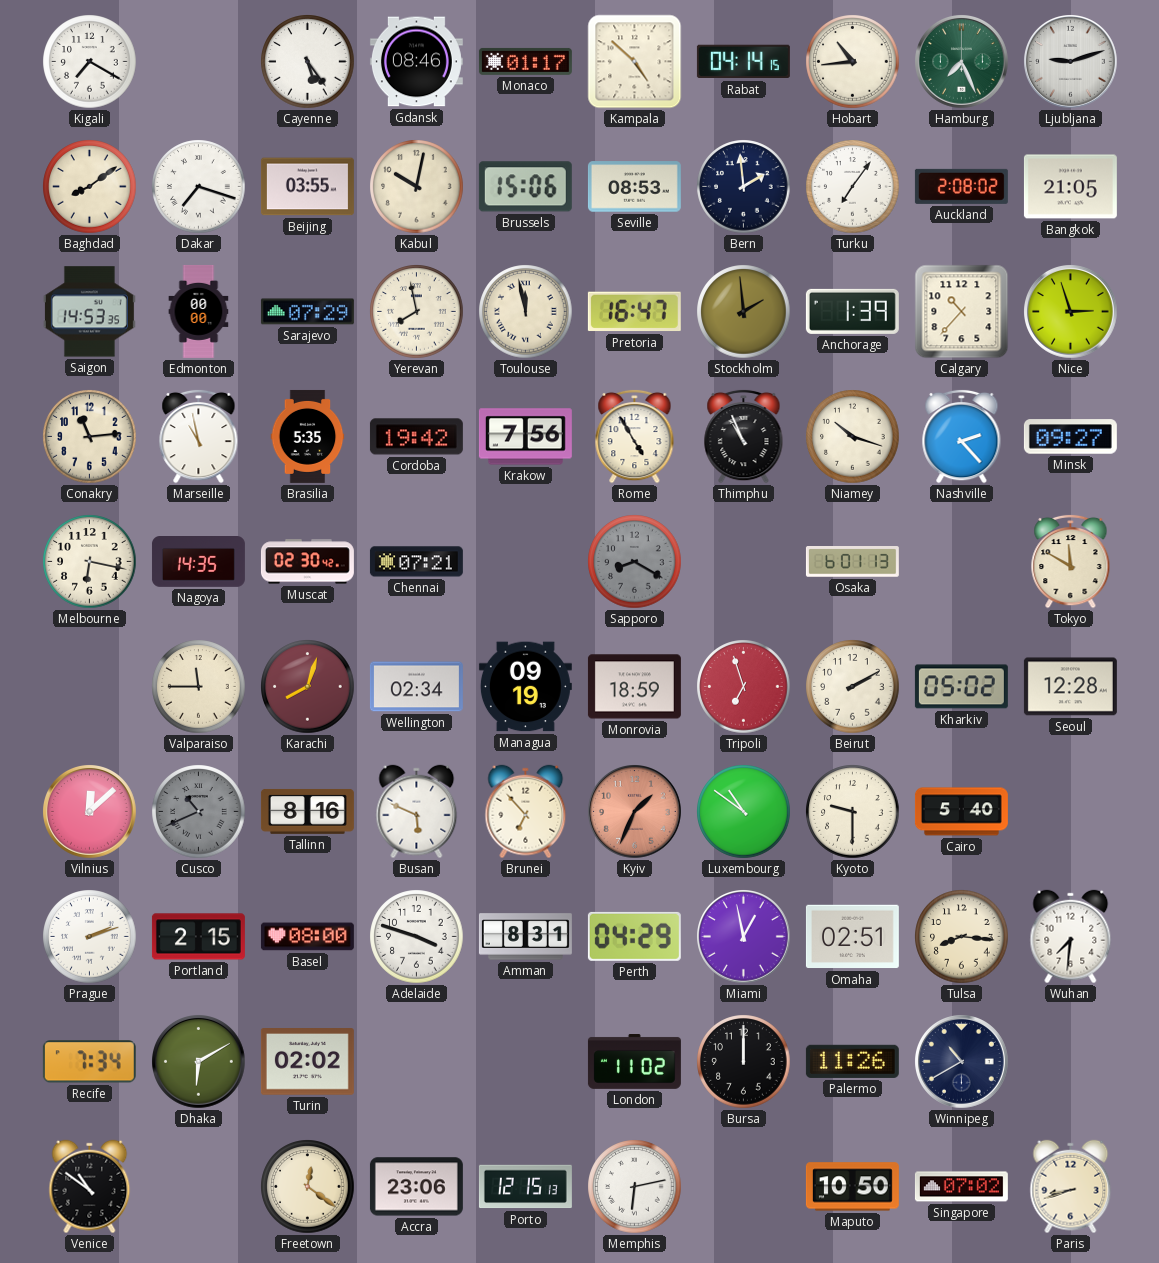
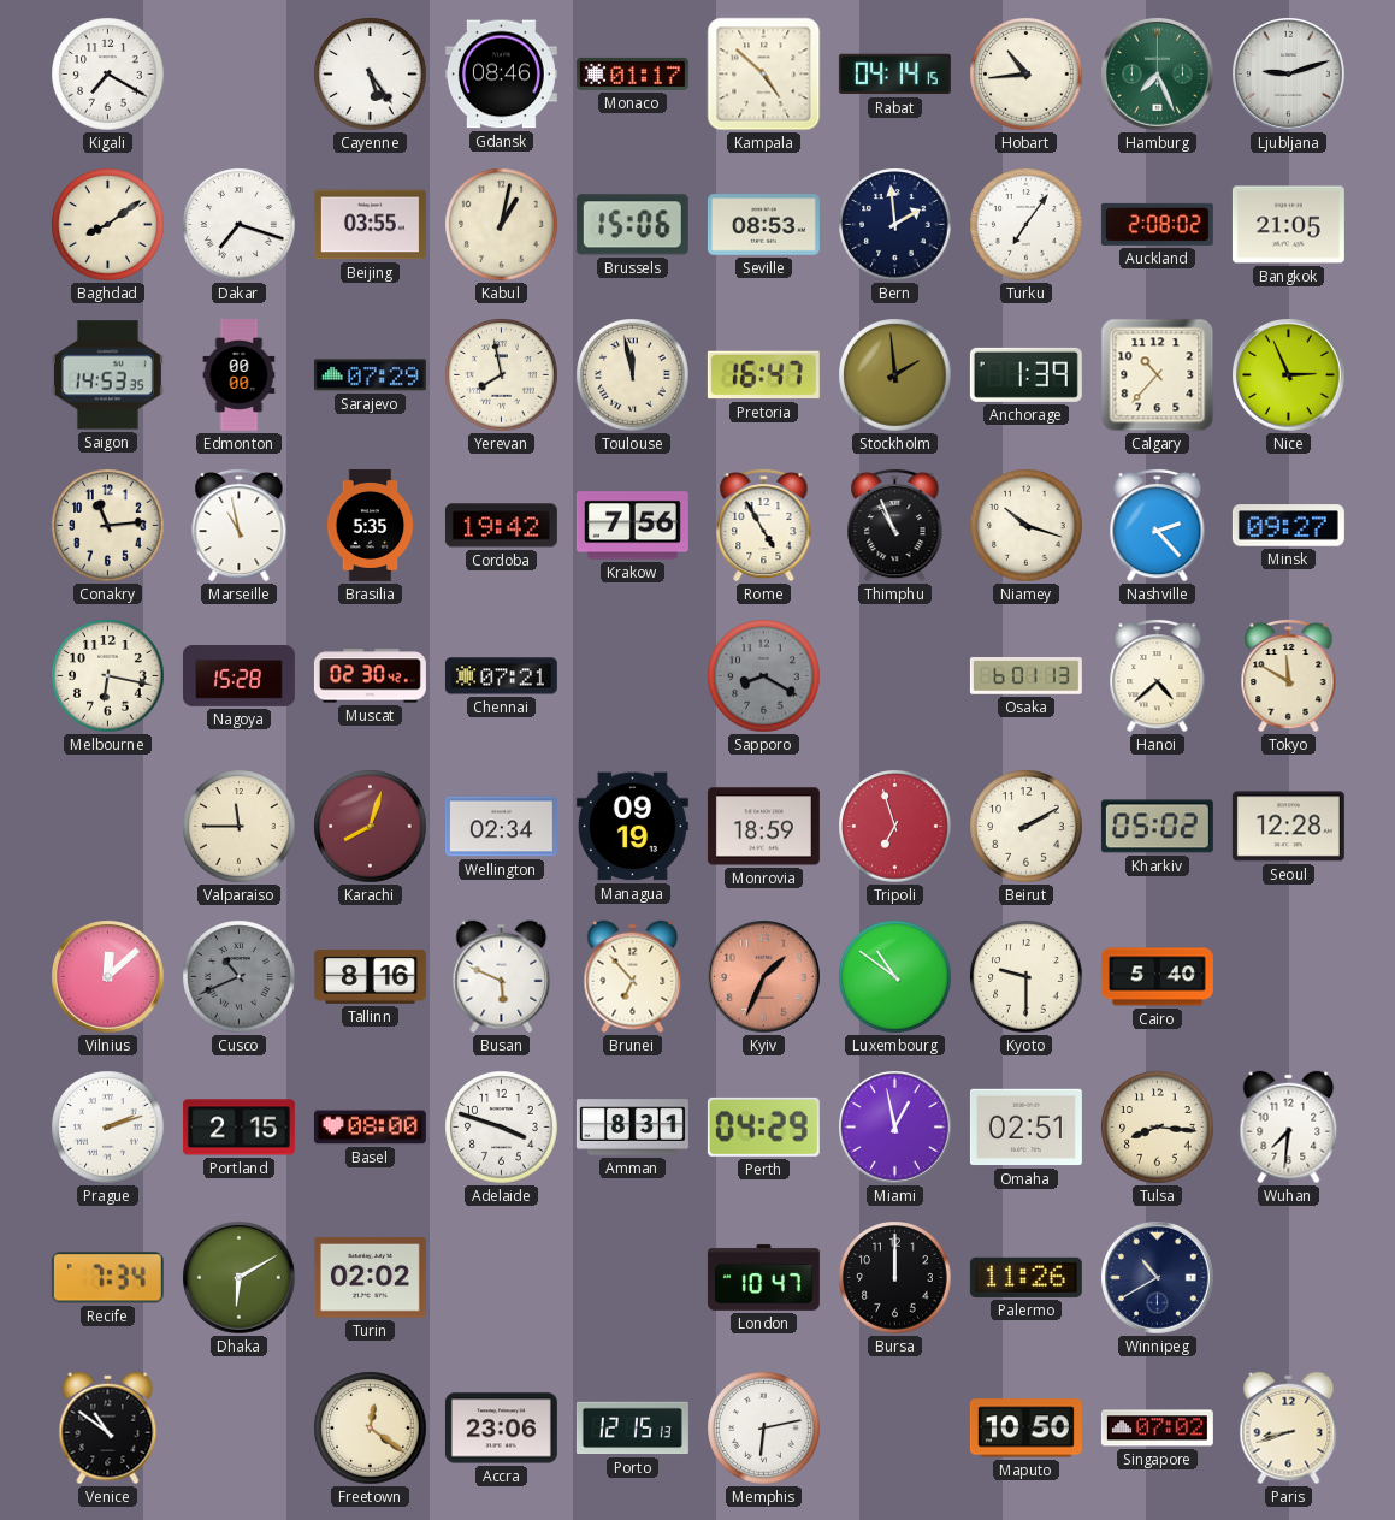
Kabul: 10:02 -> 1:02 (502, 225)
Nice: 2:57 -> 2:56 (1289, 375)
Nagoya: 14:35 -> 15:28 (238, 676)
Hanoi: none -> 4:38 (1158, 675)
London: 11:02 -> 10:47 (763, 1278)
